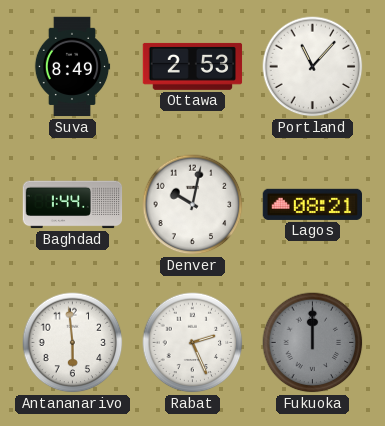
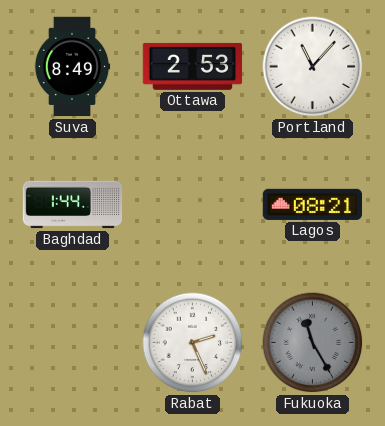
Denver: 10:02 -> none (193, 205)
Antananarivo: 5:59 -> none (73, 343)
Fukuoka: 12:00 -> 11:25 (313, 343)
